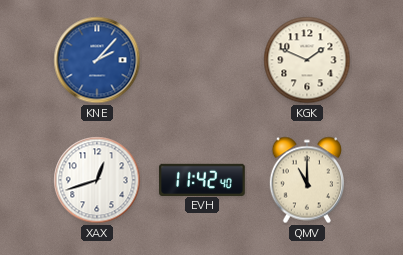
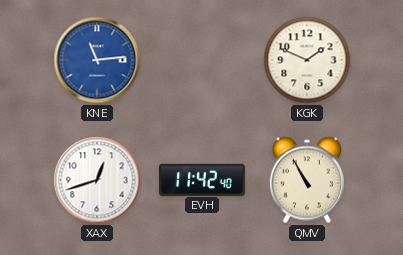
KNE: 2:07 -> 11:14 (97, 60)
QMV: 11:00 -> 10:55 (306, 180)
